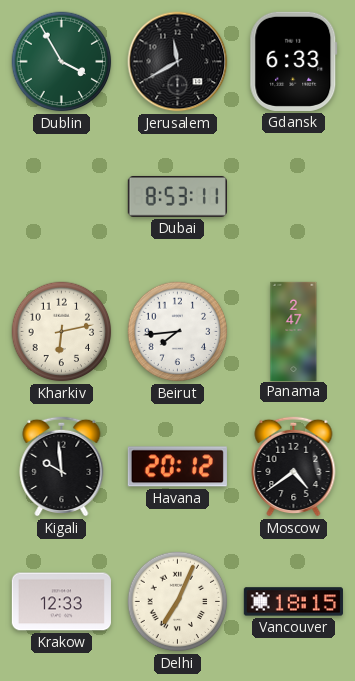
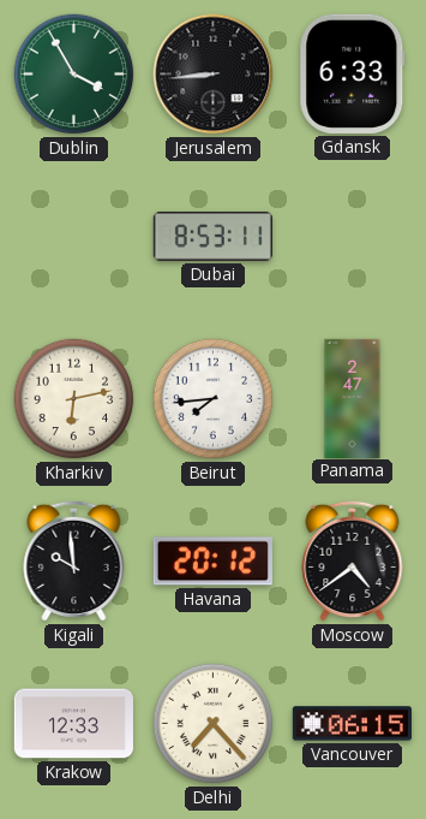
Jerusalem: 11:40 -> 8:44 (214, 75)
Delhi: 7:04 -> 7:23 (214, 724)
Vancouver: 18:15 -> 06:15 (352, 724)
